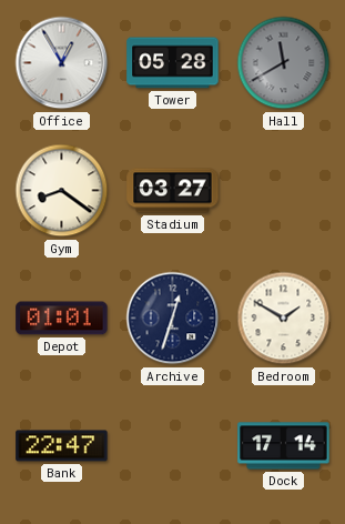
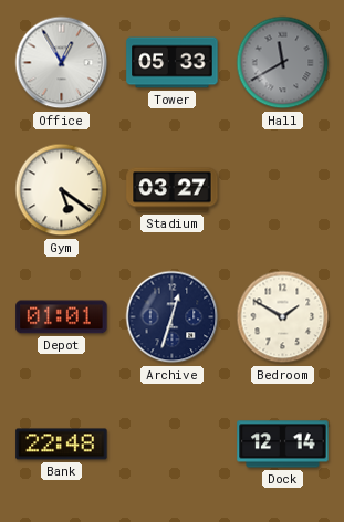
Tower: 05:28 -> 05:33 (173, 63)
Gym: 8:21 -> 5:21 (62, 190)
Bank: 22:47 -> 22:48 (62, 445)
Dock: 17:14 -> 12:14 (283, 445)
